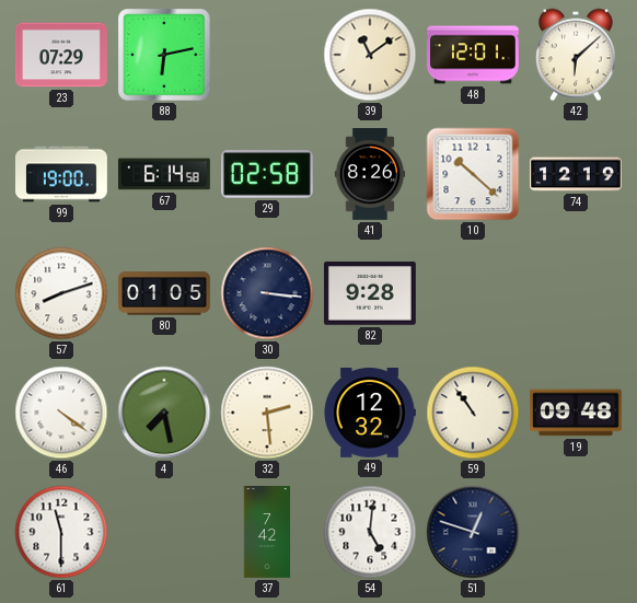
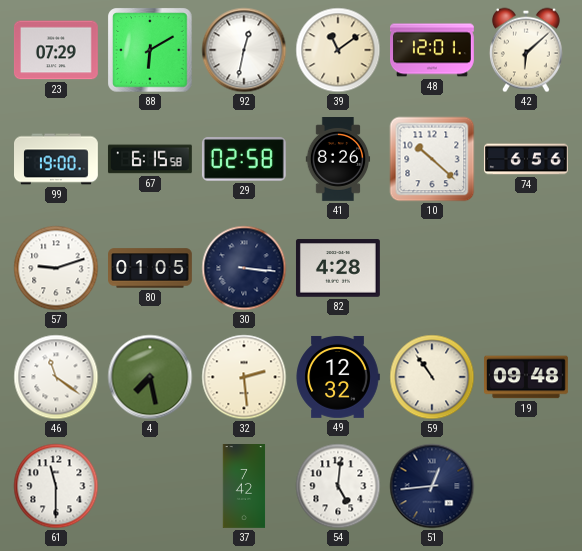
88: 6:13 -> 6:10 (150, 50)
92: none -> 12:32 (244, 50)
67: 6:14 -> 6:15 (150, 159)
74: 12:19 -> 6:56 (527, 159)
57: 8:12 -> 9:12 (56, 268)
82: 9:28 -> 4:28 (338, 268)
46: 4:21 -> 11:21 (56, 377)
51: 12:48 -> 12:44 (432, 486)
